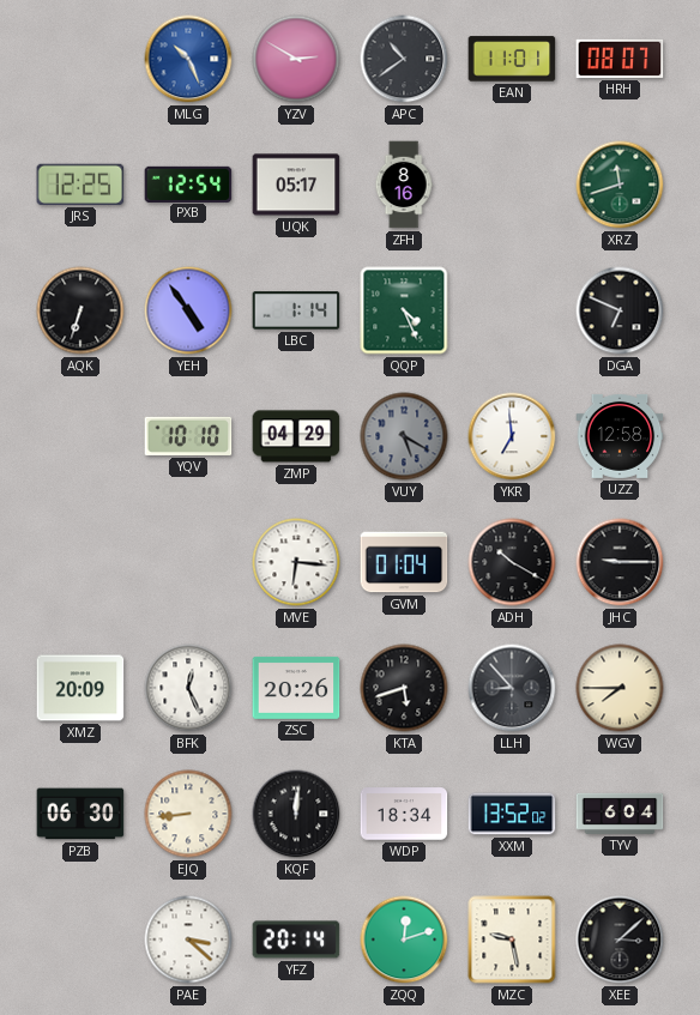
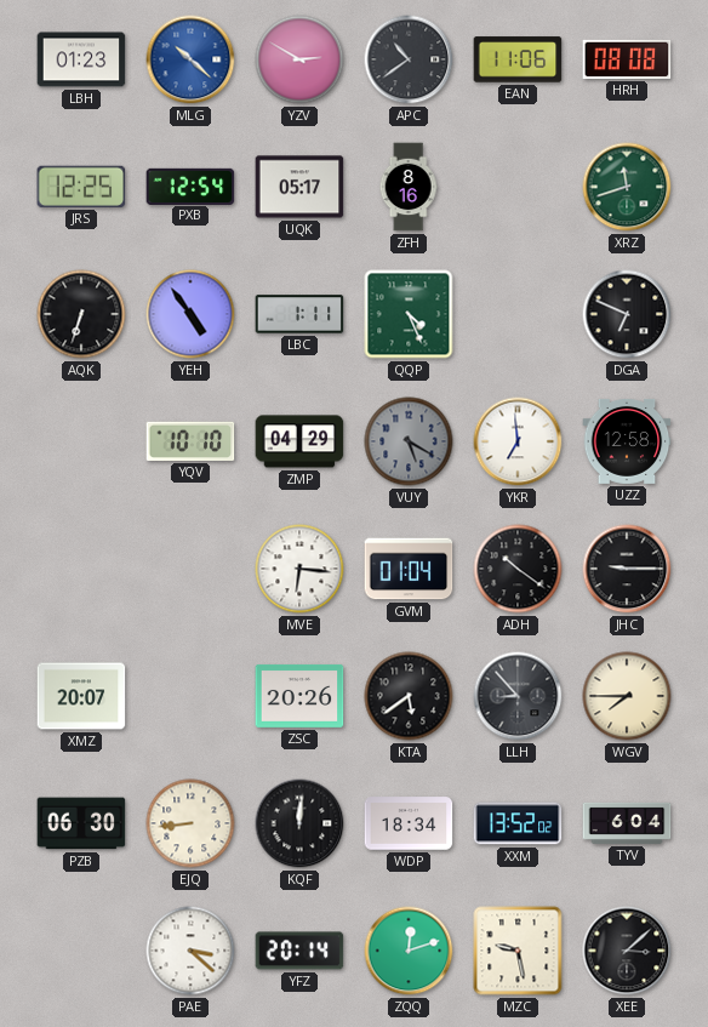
LBH: none -> 01:23 (81, 59)
MLG: 10:26 -> 10:22 (190, 59)
EAN: 11:01 -> 11:06 (518, 59)
HRH: 08:07 -> 08:08 (627, 59)
LBC: 1:14 -> 1:11 (299, 314)
ADH: 10:20 -> 10:21 (518, 569)
XMZ: 20:09 -> 20:07 (81, 696)
BFK: 12:26 -> none (188, 688)
KTA: 5:42 -> 5:39 (409, 696)
